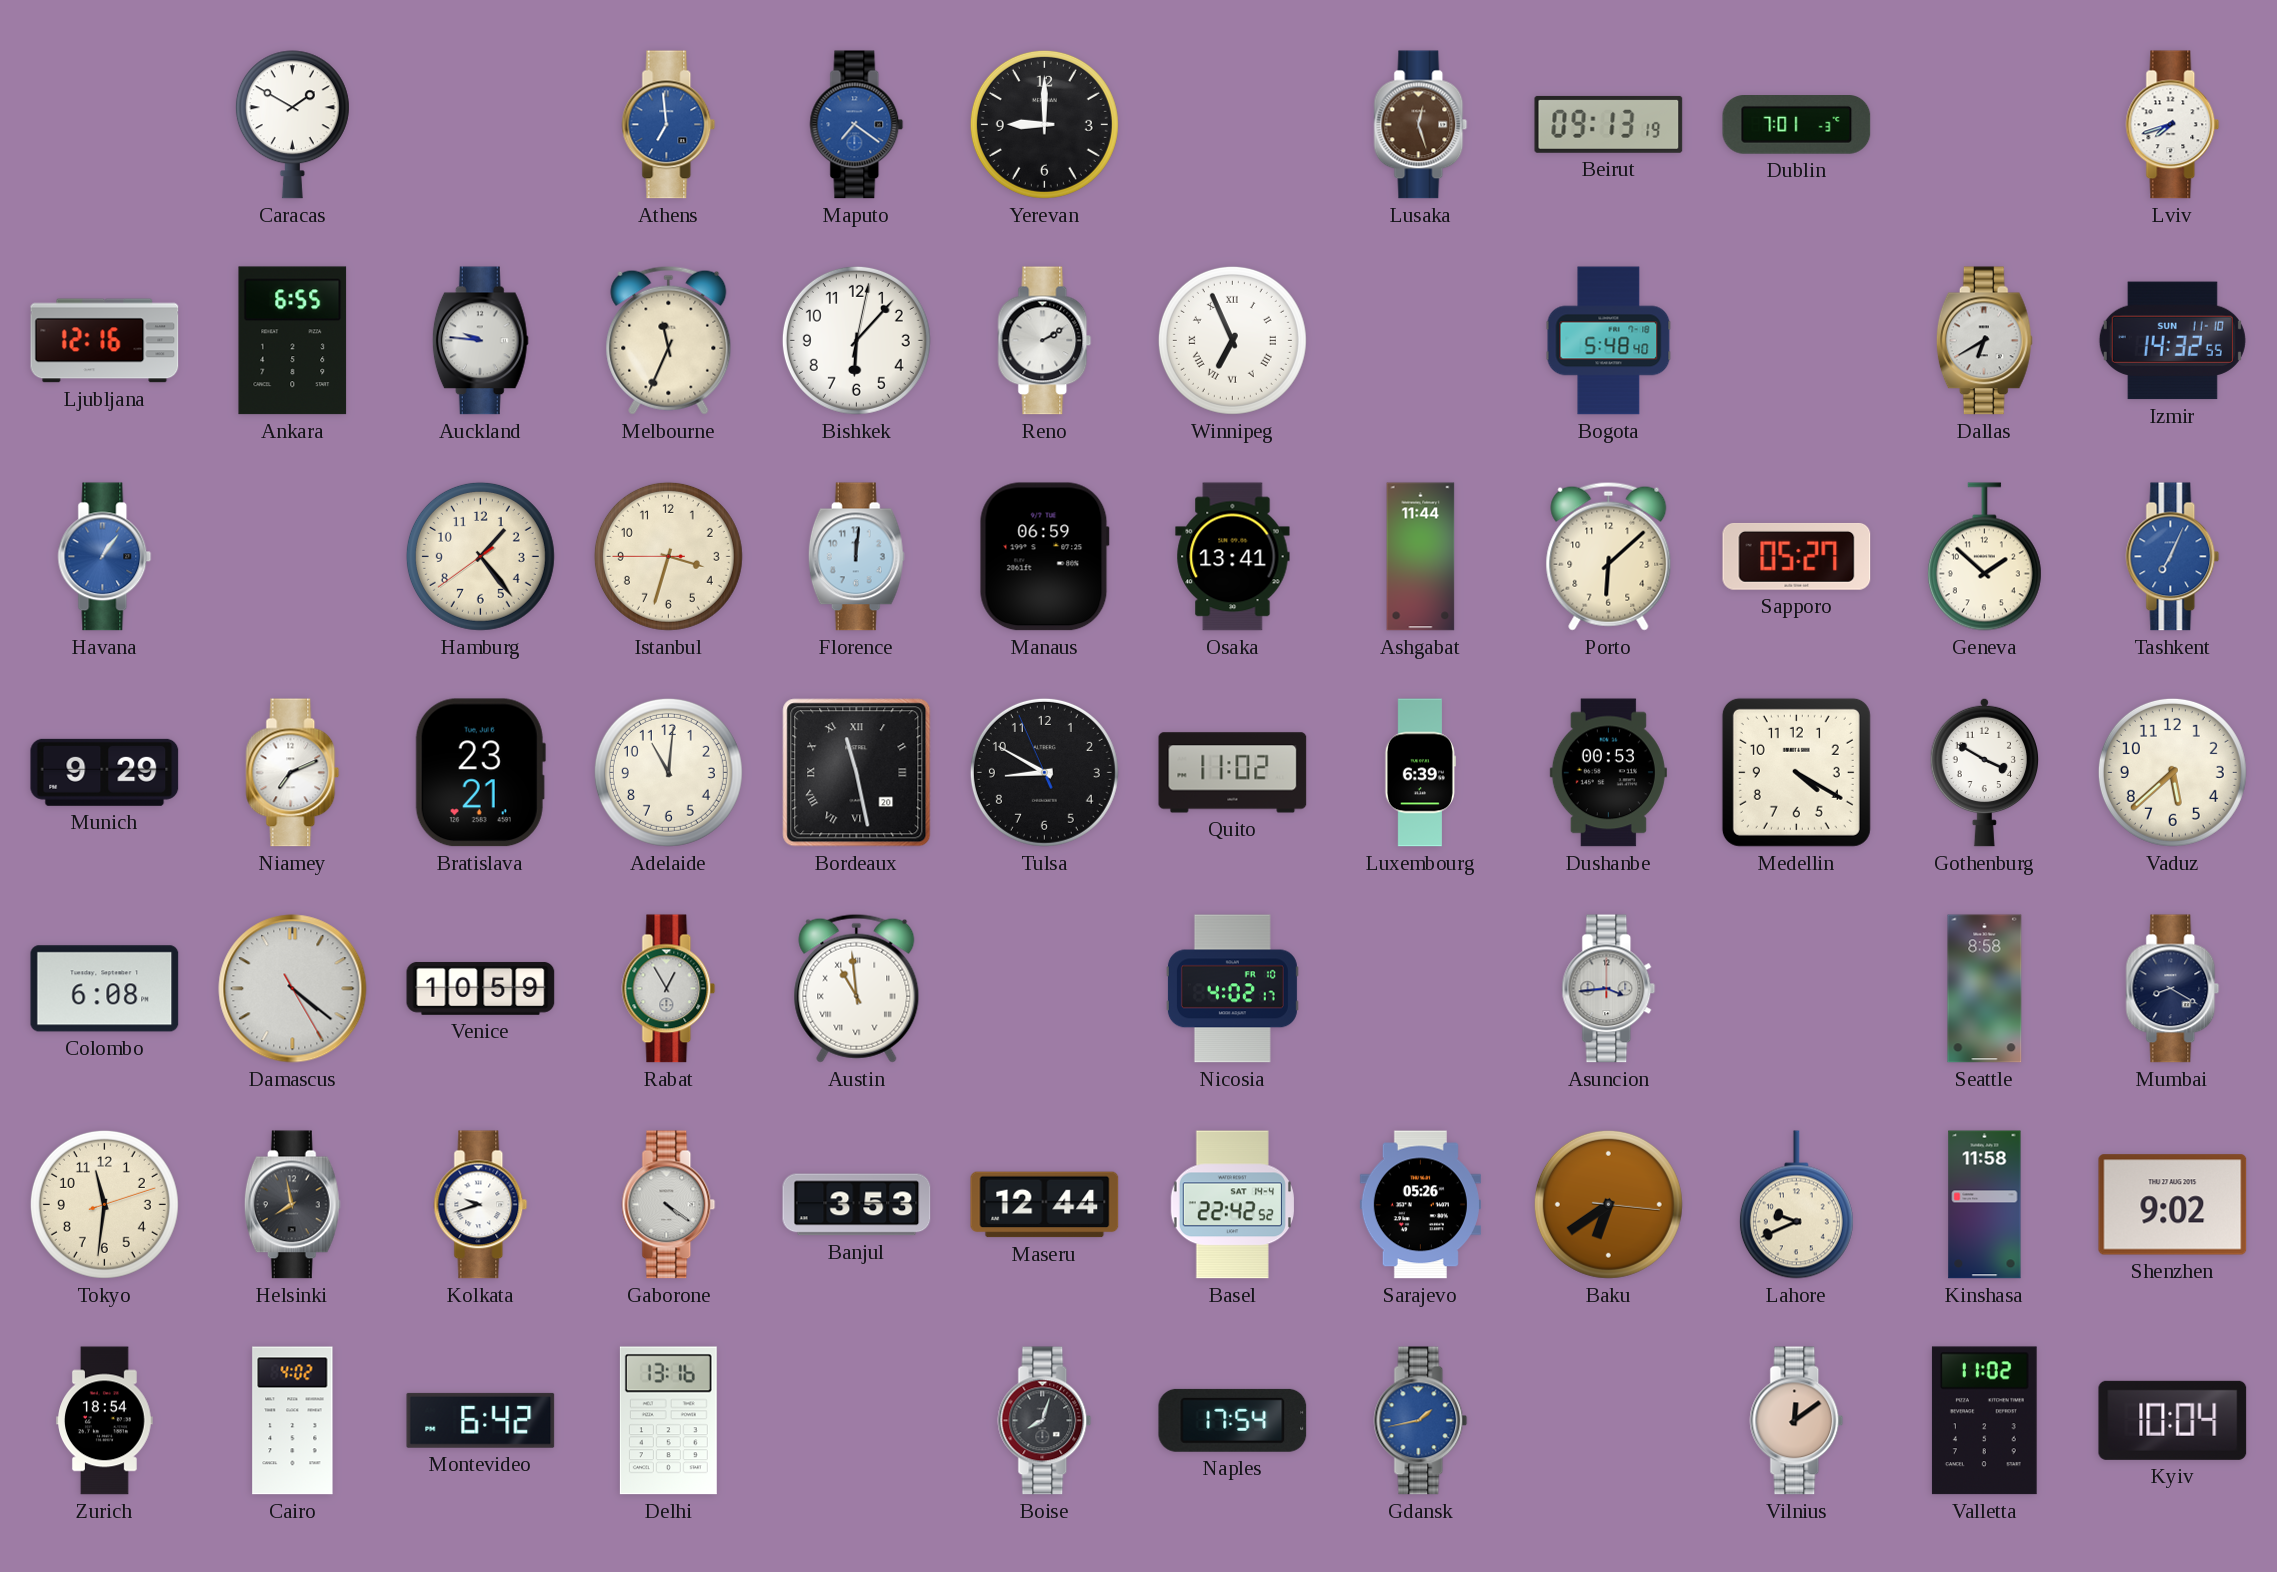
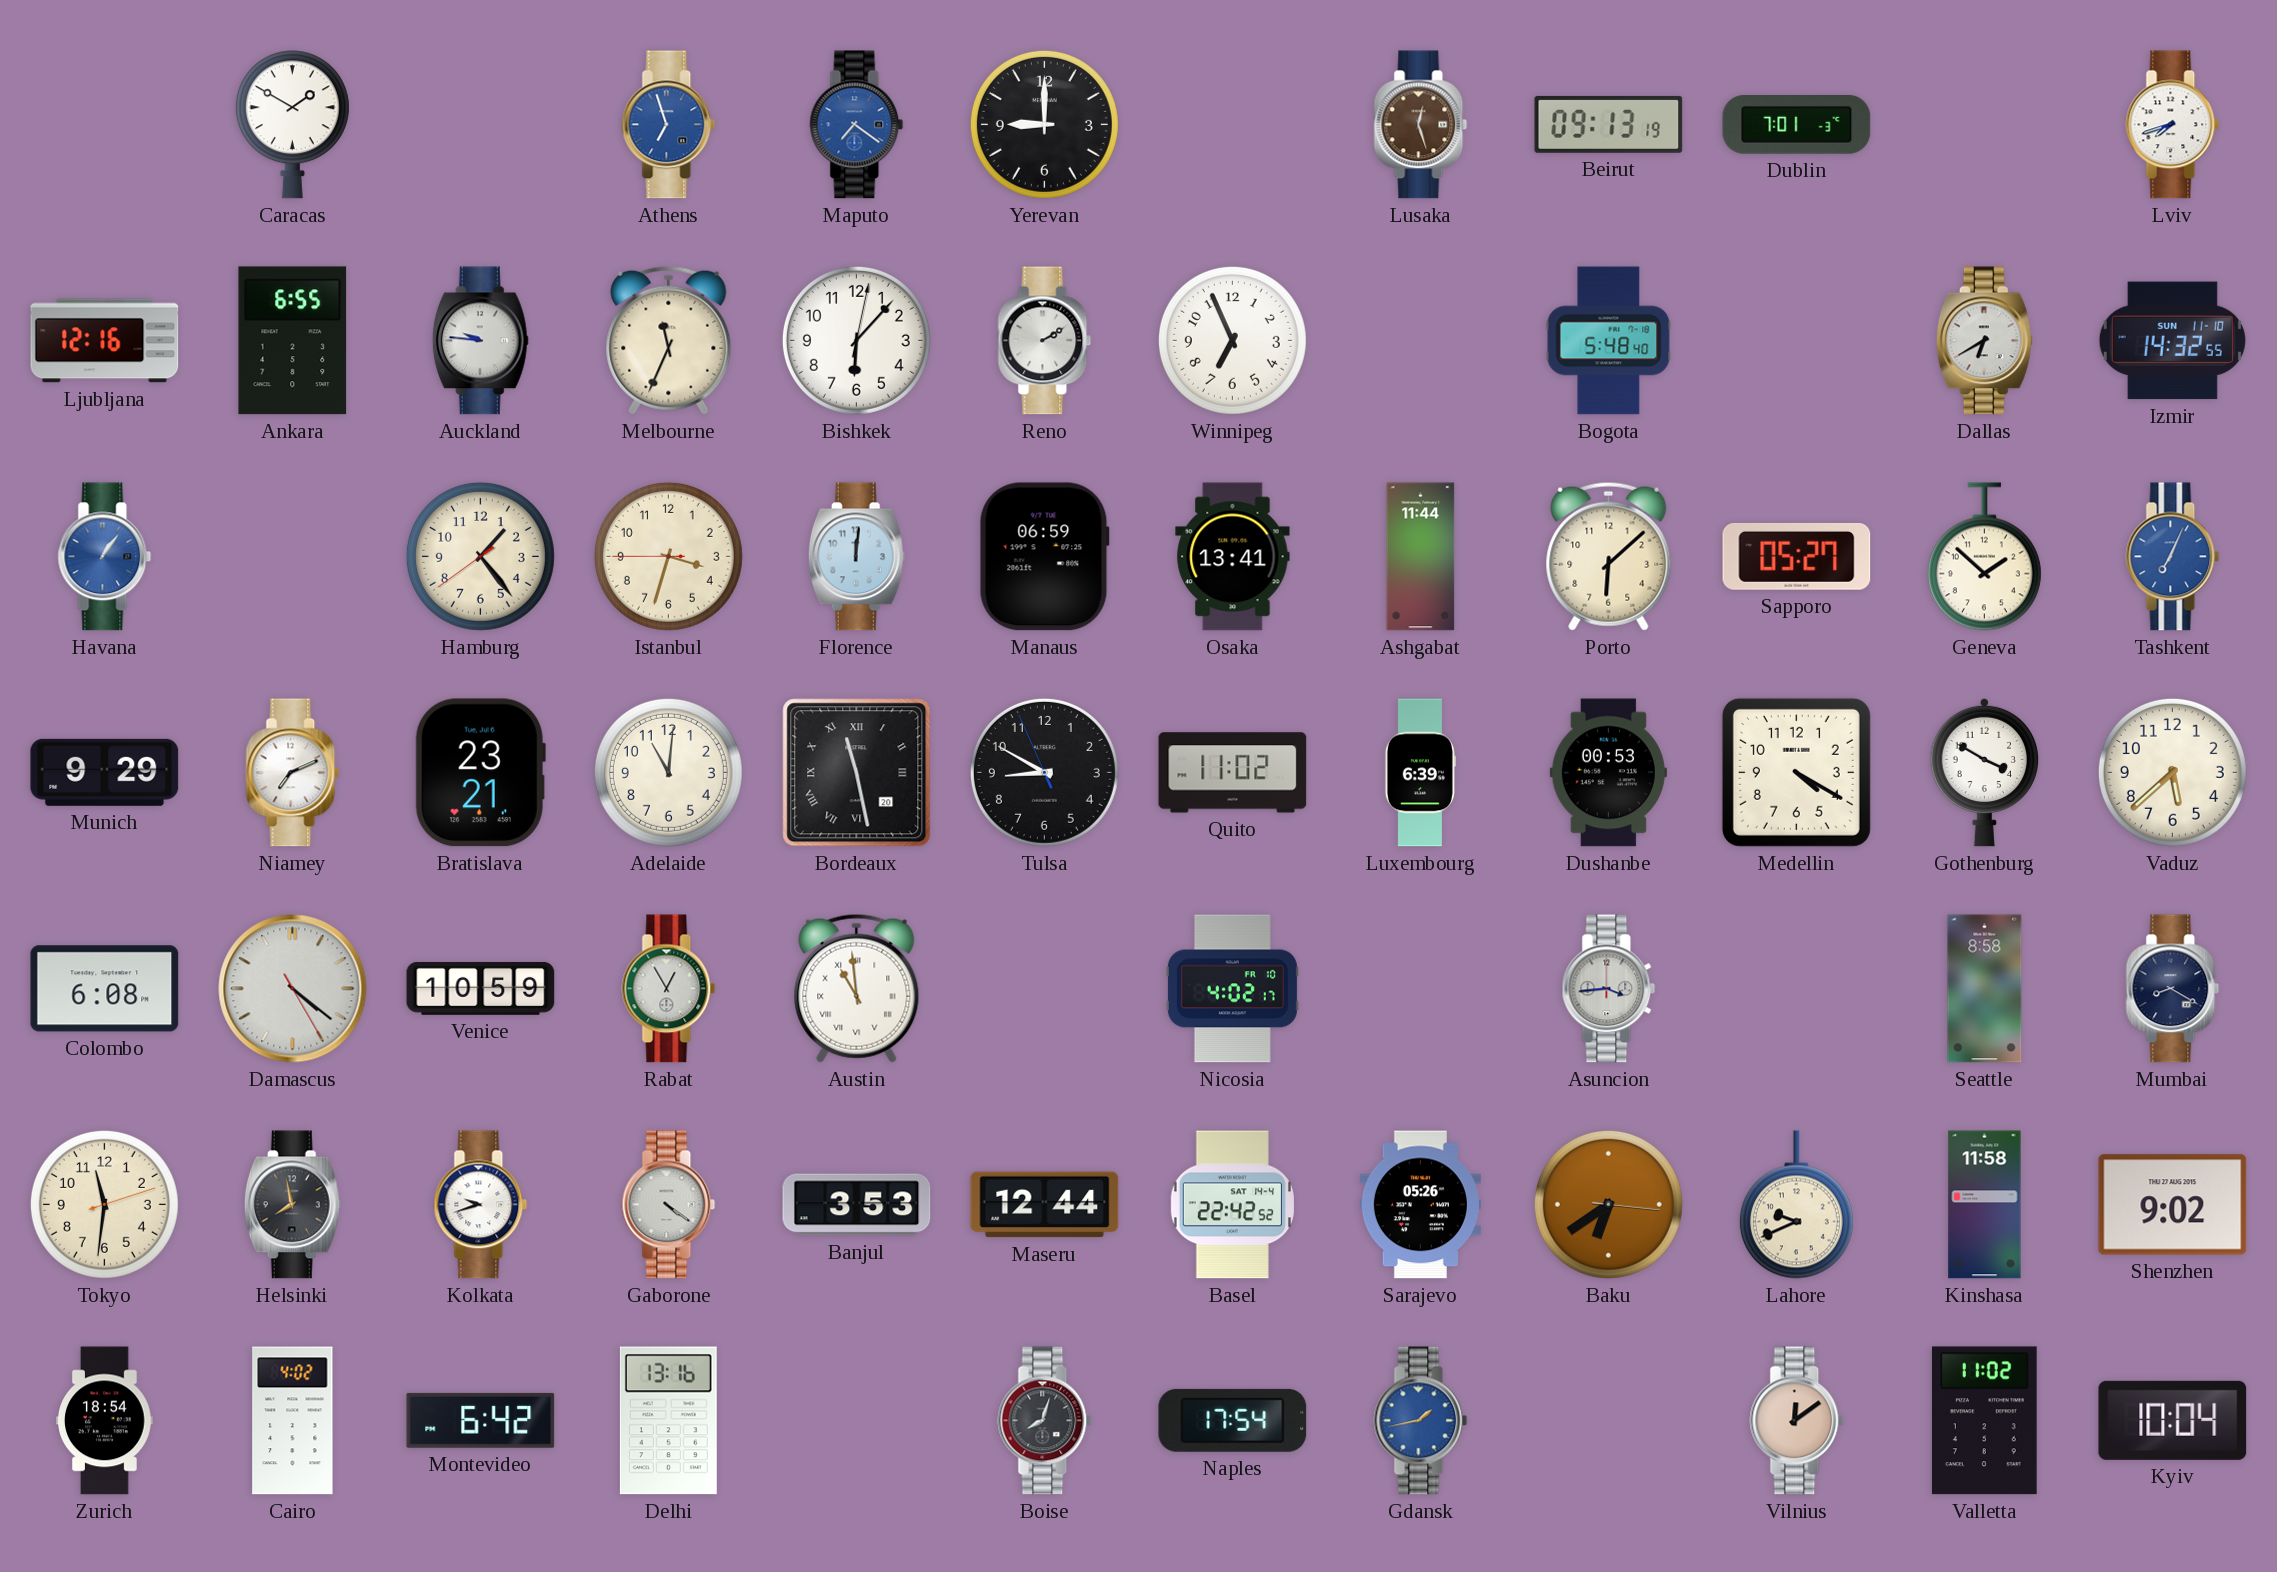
Athens: 6:59 -> 6:57 (669, 125)
Winnipeg numerals: Roman -> Arabic (1232, 340)
